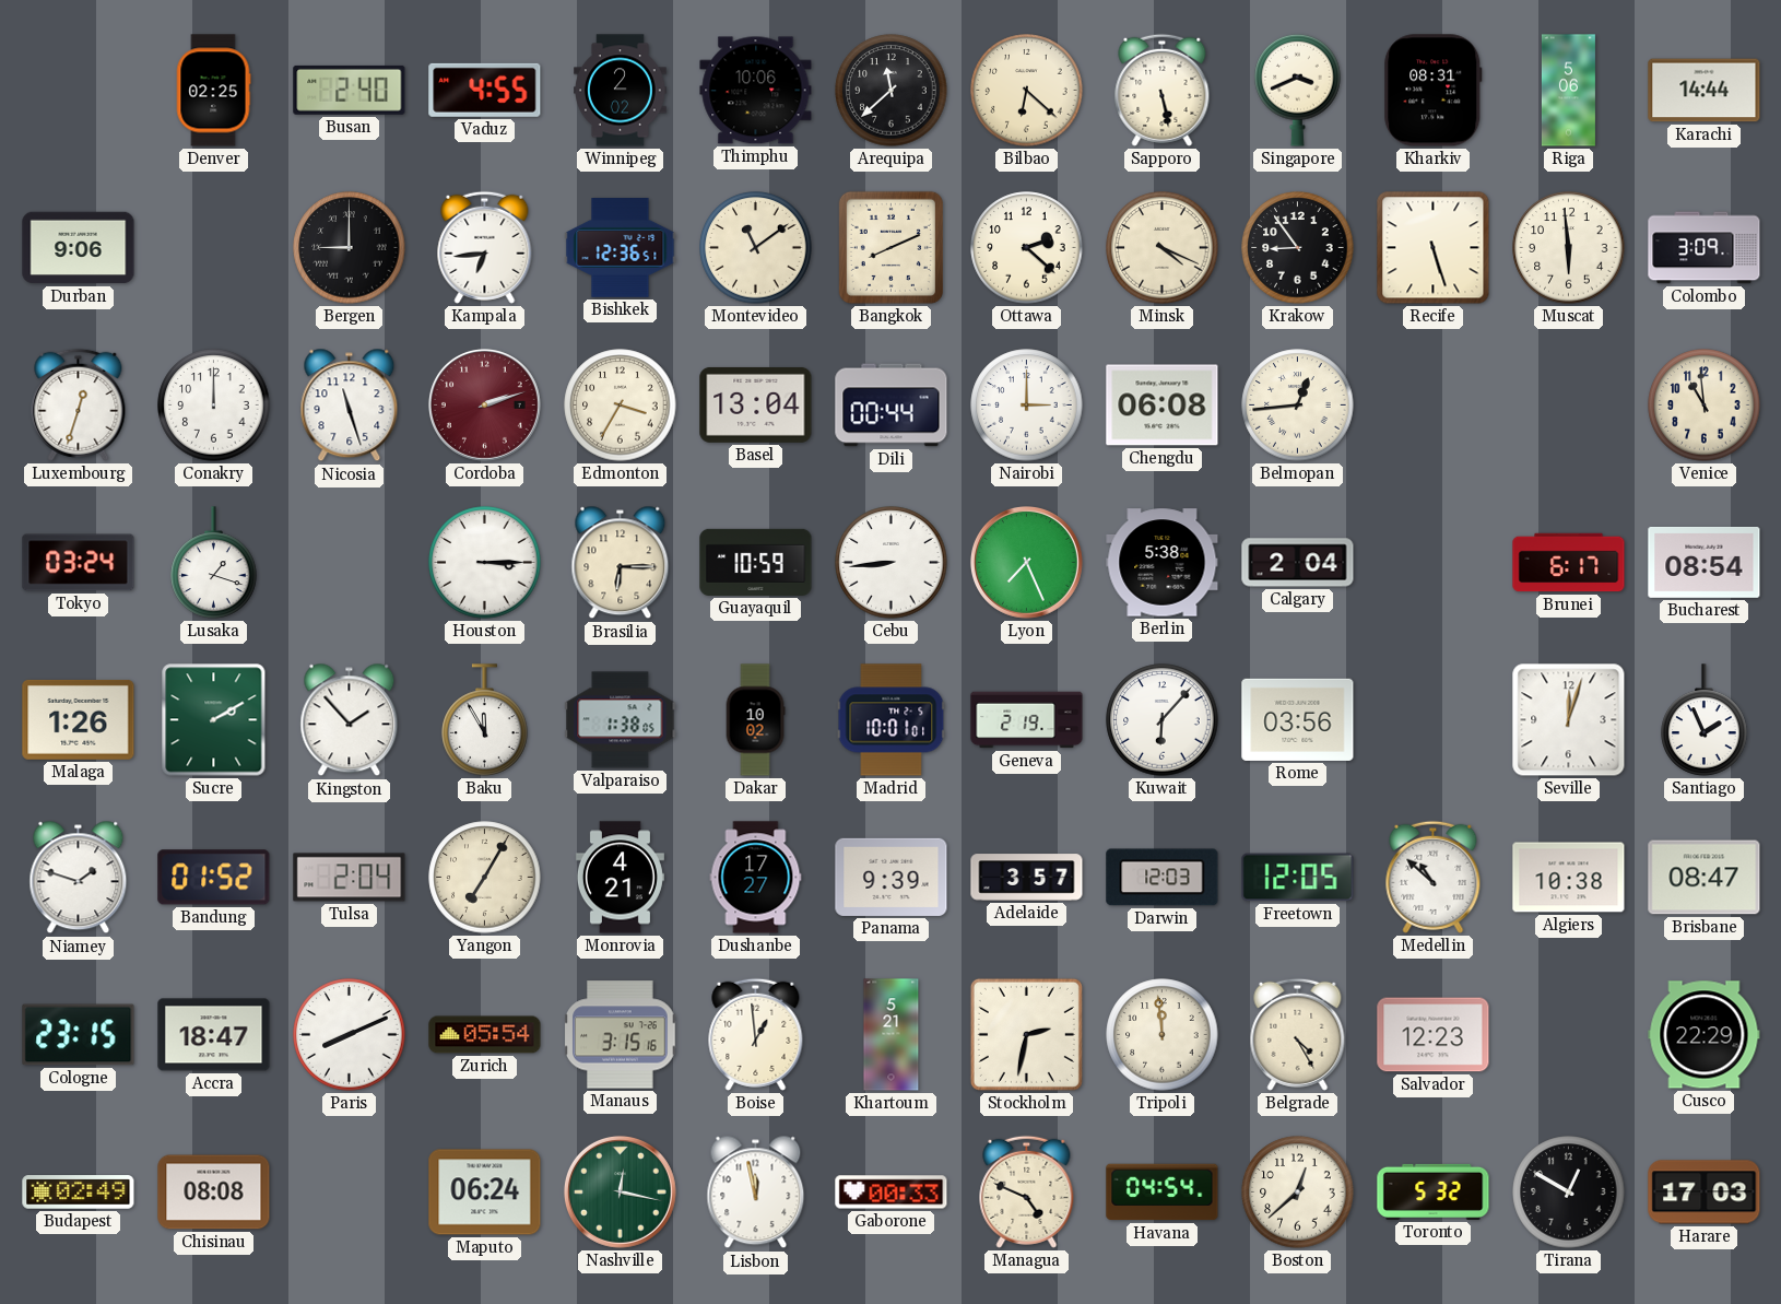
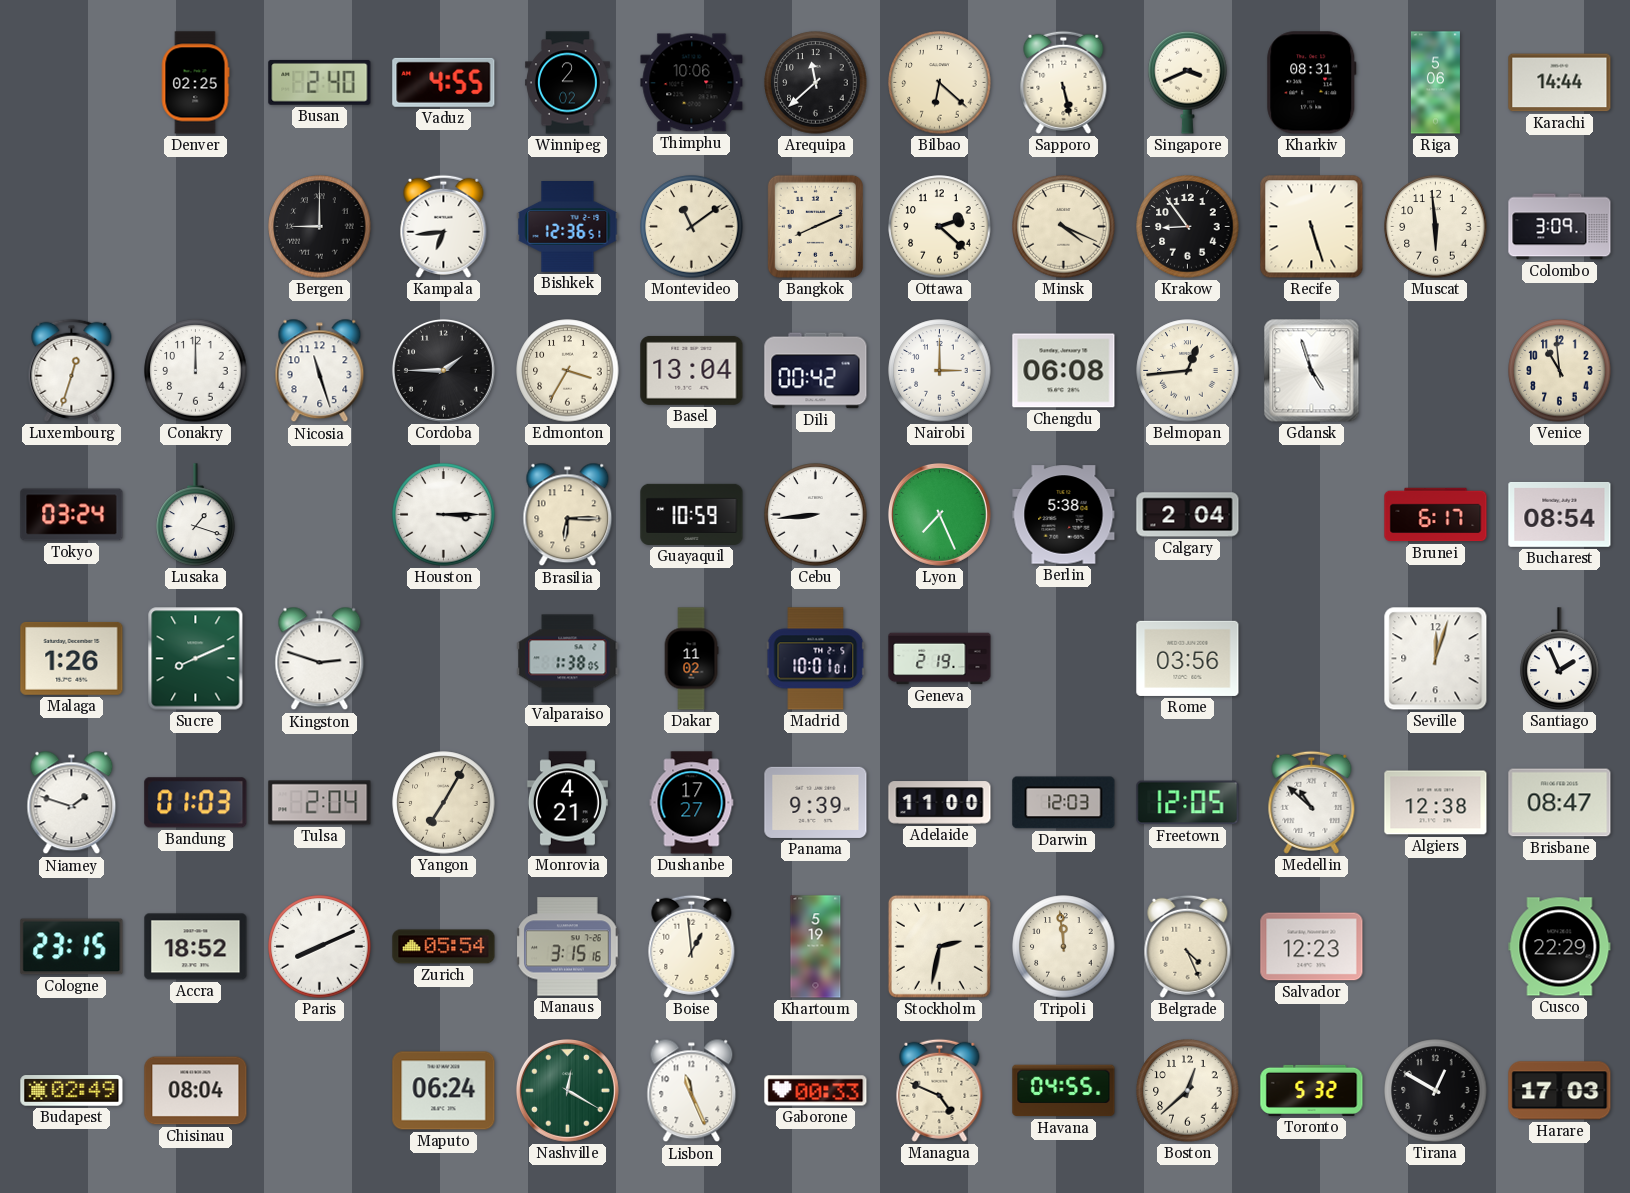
Durban: 9:06 -> none (79, 248)
Cordoba: 2:12 -> 1:45 (443, 370)
Cordoba dial: burgundy -> black (443, 370)
Dili: 00:44 -> 00:42 (816, 371)
Gdansk: none -> 4:57 (1312, 371)
Sucre: 2:10 -> 8:11 (196, 659)
Kingston: 1:53 -> 2:48 (320, 659)
Baku: 11:55 -> none (485, 720)
Dakar: 10:02 -> 11:02 (691, 659)
Kuwait: 6:07 -> none (1163, 720)
Bandung: 01:52 -> 01:03 (196, 803)
Adelaide: 3:57 -> 11:00 (940, 803)
Algiers: 10:38 -> 12:38 (1436, 803)
Accra: 18:47 -> 18:52 (196, 947)
Khartoum: 5:21 -> 5:19 (816, 947)
Belgrade: 4:25 -> 4:26 (1188, 946)
Chisinau: 08:08 -> 08:04 (196, 1091)
Nashville: 12:17 -> 12:20 (567, 1090)
Lisbon: 11:58 -> 11:26 (692, 1091)
Havana: 04:54 -> 04:55 (1064, 1091)
